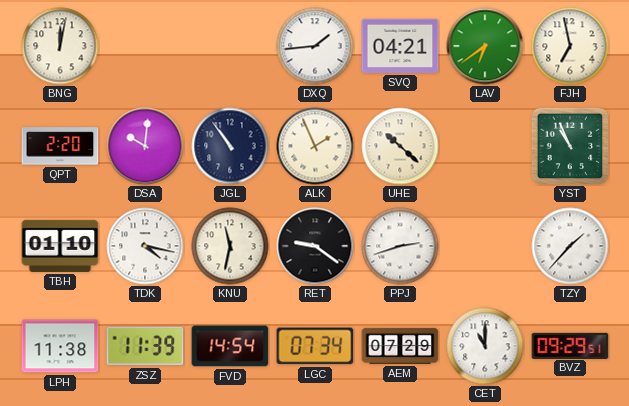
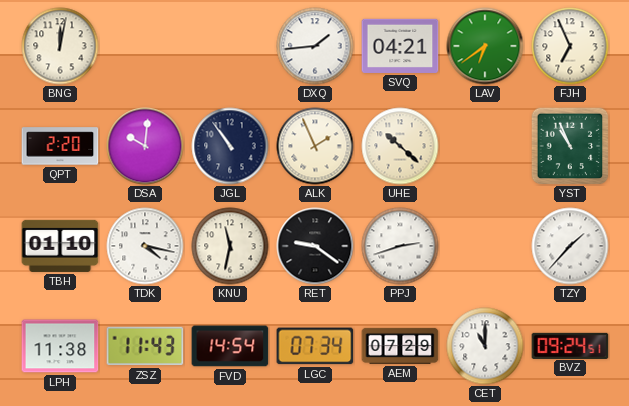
FJH: 6:58 -> 6:56 (570, 46)
ZSZ: 11:39 -> 11:43 (145, 346)
BVZ: 09:29 -> 09:24 (570, 345)
